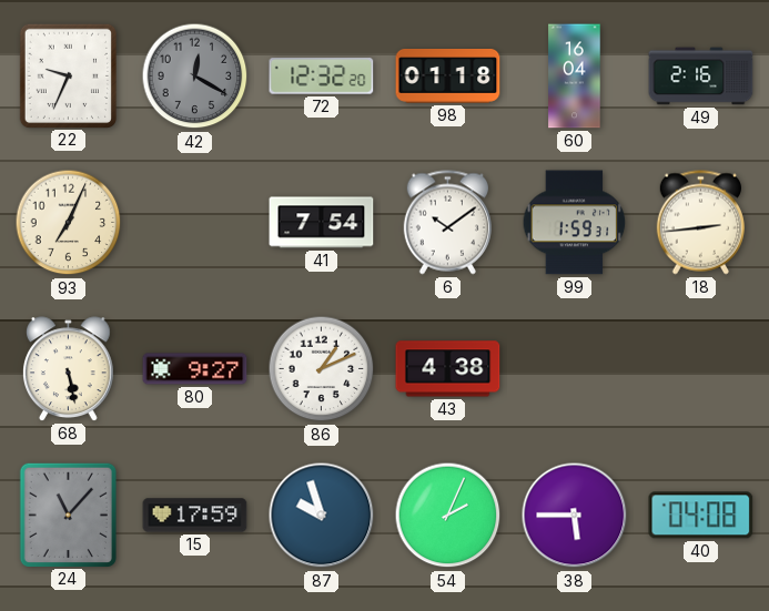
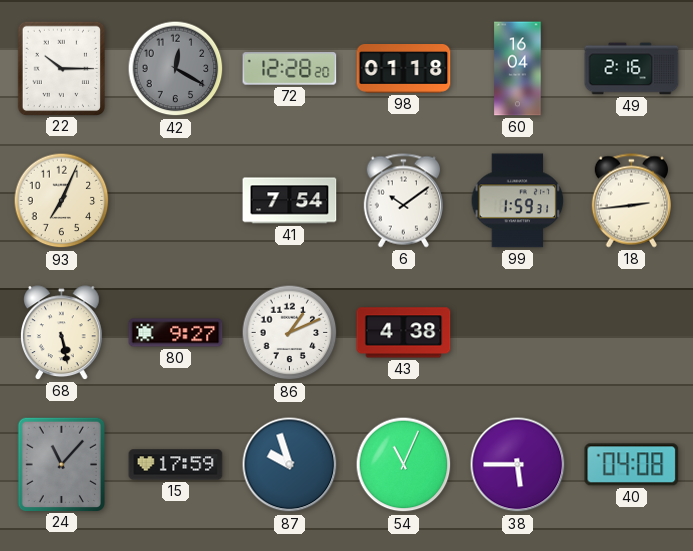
22: 9:34 -> 10:15 (61, 68)
72: 12:32 -> 12:28 (290, 69)
54: 2:04 -> 11:04 (404, 465)
